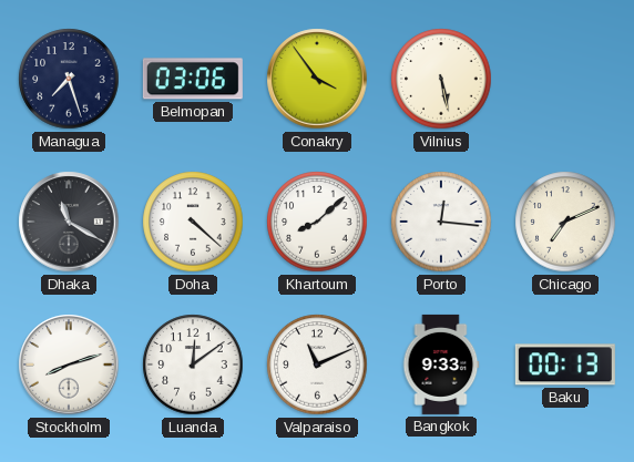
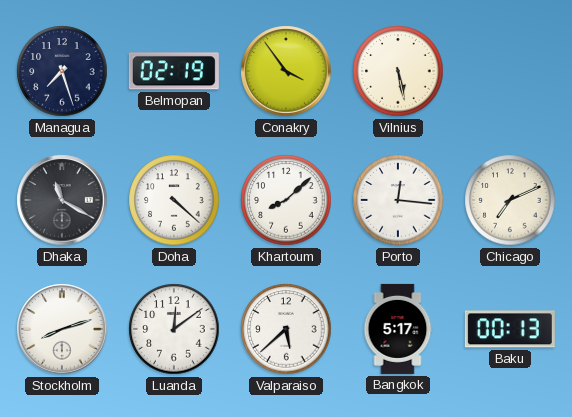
Belmopan: 03:06 -> 02:19 (174, 71)
Valparaiso: 11:11 -> 5:38 (286, 329)
Bangkok: 9:33 -> 5:17 (398, 329)
